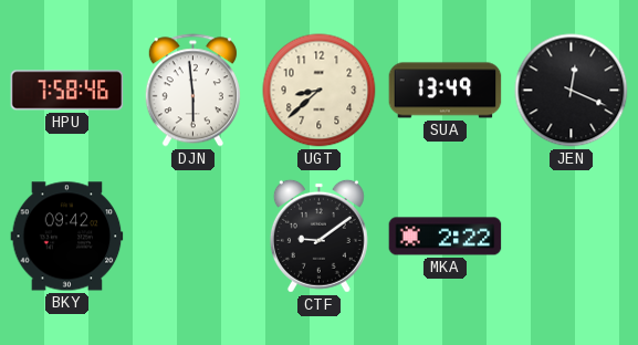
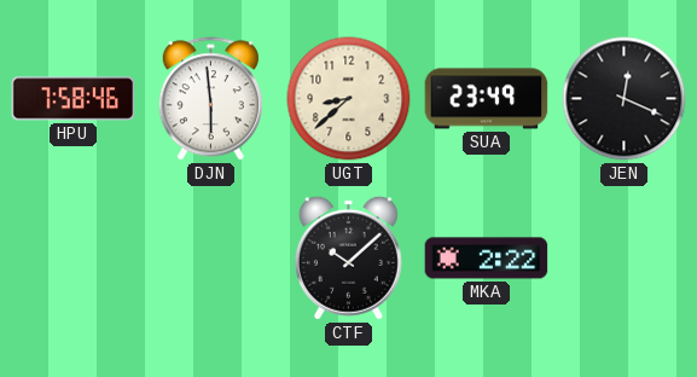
SUA: 13:49 -> 23:49 (487, 99)
BKY: 09:42 -> none (67, 237)
CTF: 9:09 -> 10:08 (348, 257)
